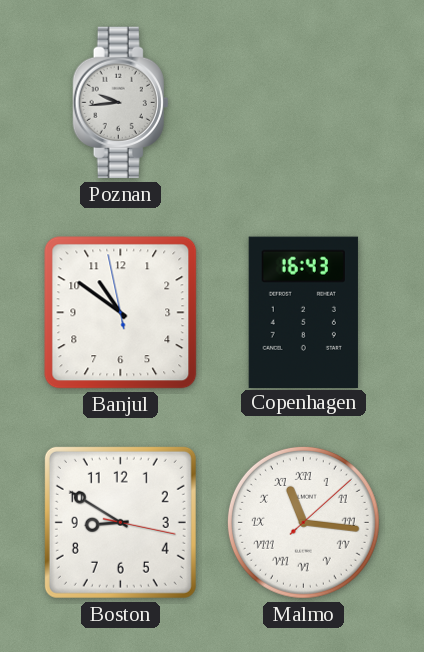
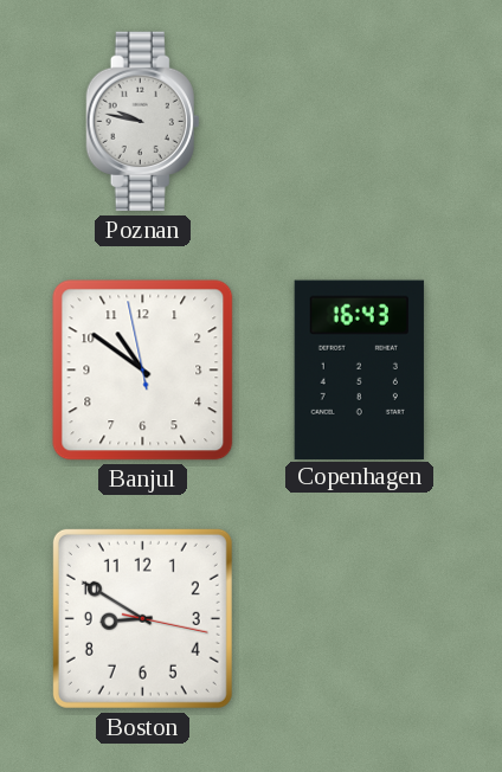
Poznan: 9:44 -> 9:47 (143, 122)
Malmo: 11:16 -> none (303, 522)
